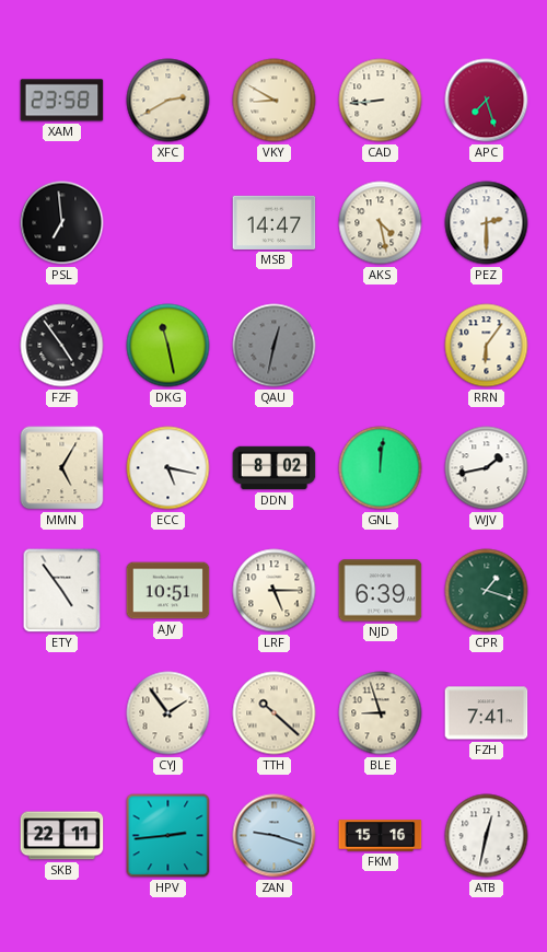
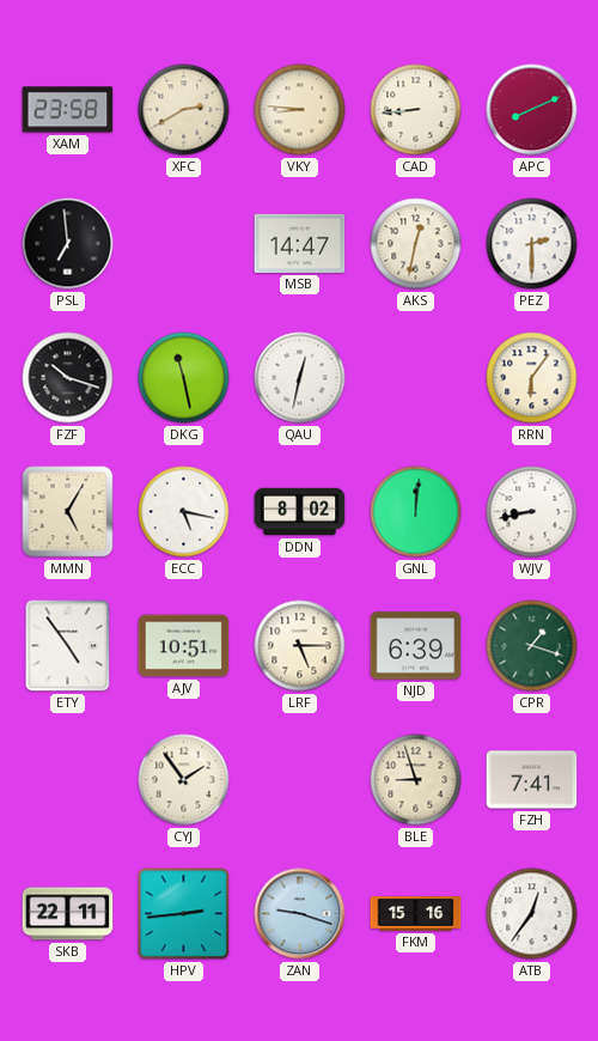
VKY: 8:50 -> 8:46 (300, 110)
APC: 7:27 -> 8:11 (532, 110)
AKS: 4:28 -> 12:32 (416, 244)
FZF: 4:54 -> 10:18 (68, 378)
QAU dial: grey -> white (300, 378)
WJV: 1:43 -> 8:43 (532, 512)
TTH: 10:22 -> none (275, 713)
ATB: 12:32 -> 12:36 (532, 914)
